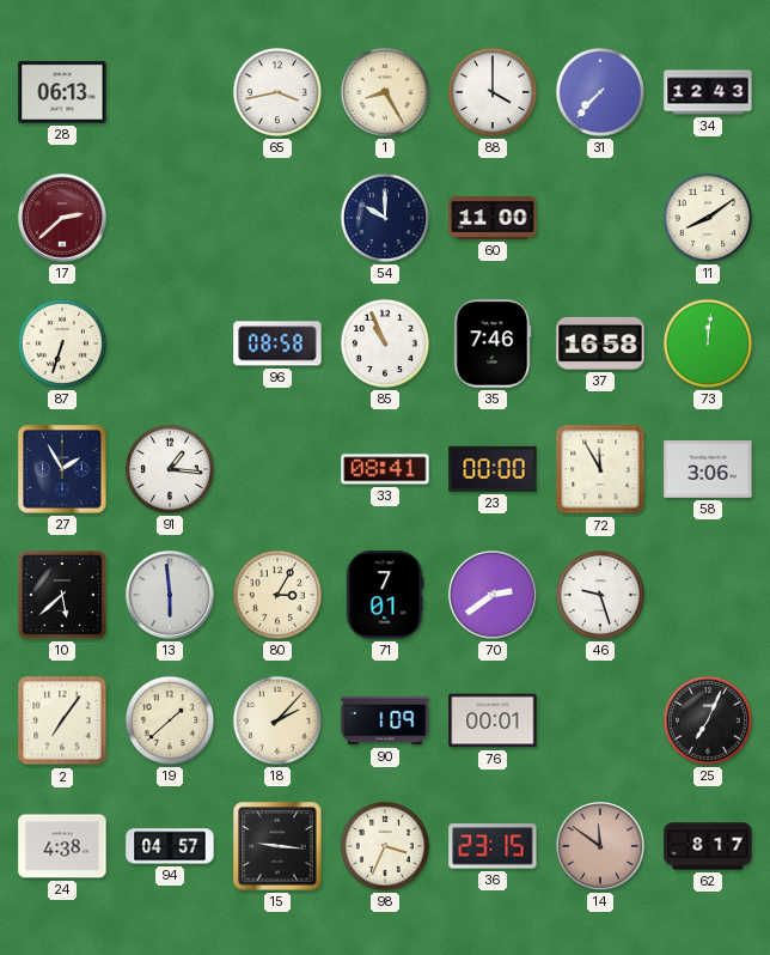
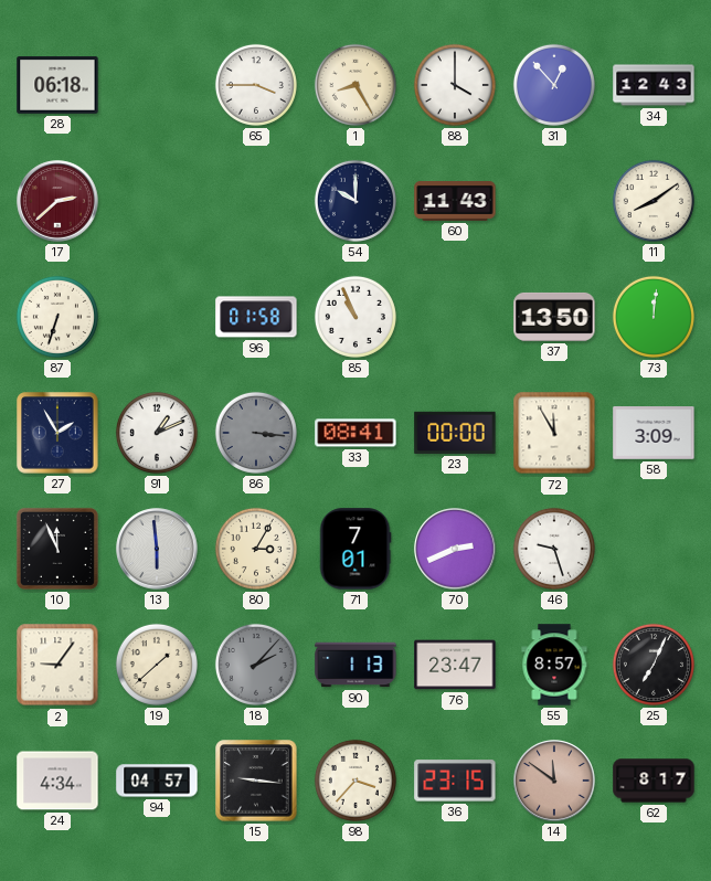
28: 06:13 -> 06:18 (57, 85)
65: 3:43 -> 3:45 (256, 85)
31: 7:37 -> 12:53 (554, 85)
60: 11:00 -> 11:43 (455, 202)
96: 08:58 -> 01:58 (256, 317)
35: 7:46 -> none (493, 343)
37: 16:58 -> 13:50 (554, 317)
91: 1:16 -> 1:11 (157, 433)
86: none -> 3:16 (256, 433)
58: 3:06 -> 3:09 (654, 434)
10: 5:38 -> 11:56 (57, 549)
70: 2:39 -> 2:41 (455, 549)
2: 7:06 -> 9:06 (57, 665)
18 dial: cream -> grey (256, 665)
90: 1:09 -> 1:13 (355, 665)
76: 00:01 -> 23:47 (455, 665)
55: none -> 8:57 (554, 665)
24: 4:38 -> 4:34 (57, 781)
98: 3:34 -> 3:37 (355, 781)
